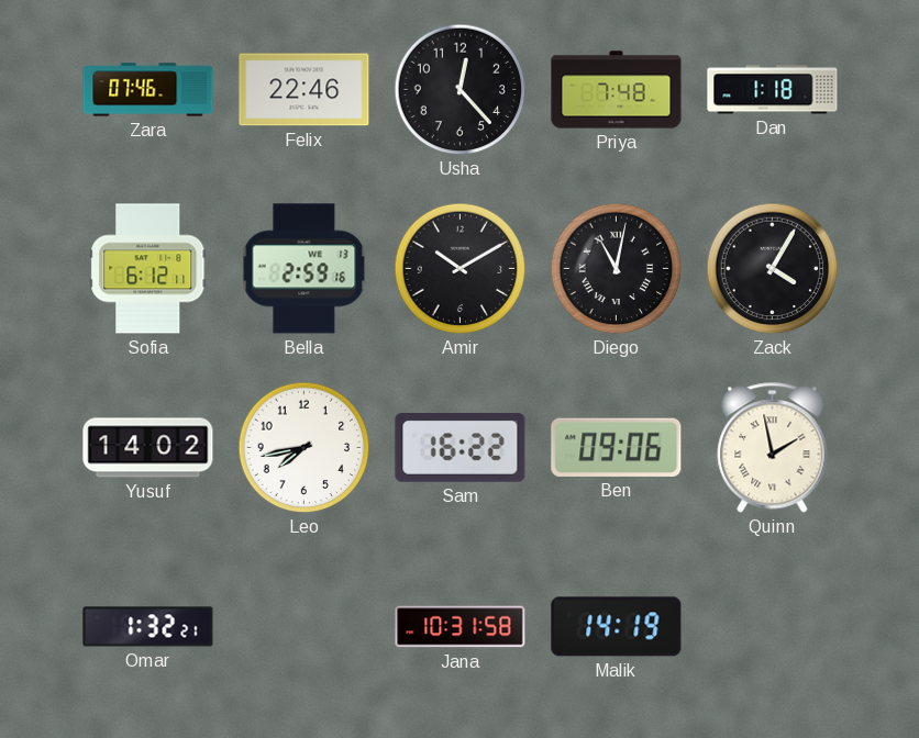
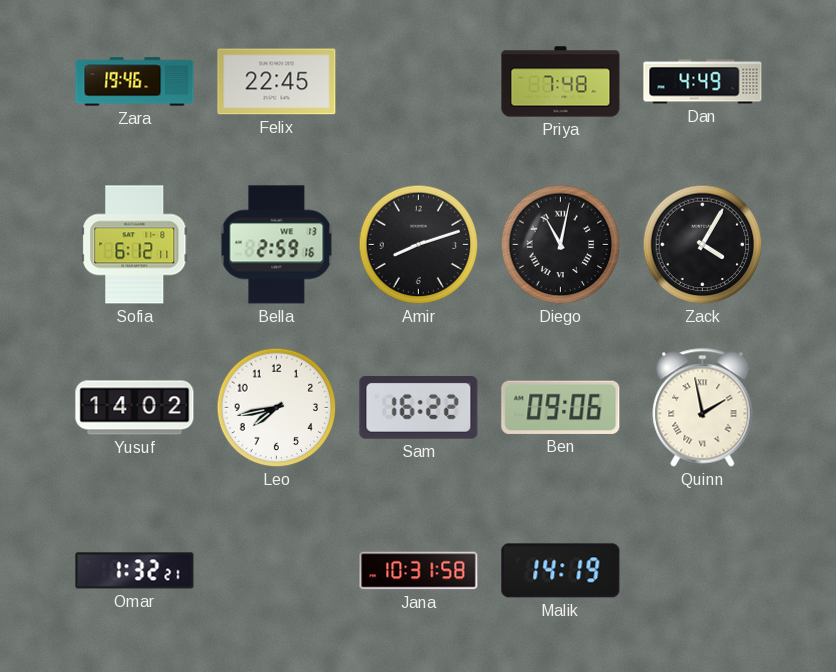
Zara: 07:46 -> 19:46 (135, 82)
Felix: 22:46 -> 22:45 (277, 82)
Usha: 12:23 -> none (461, 90)
Dan: 1:18 -> 4:49 (703, 82)
Amir: 10:10 -> 8:12 (419, 245)
